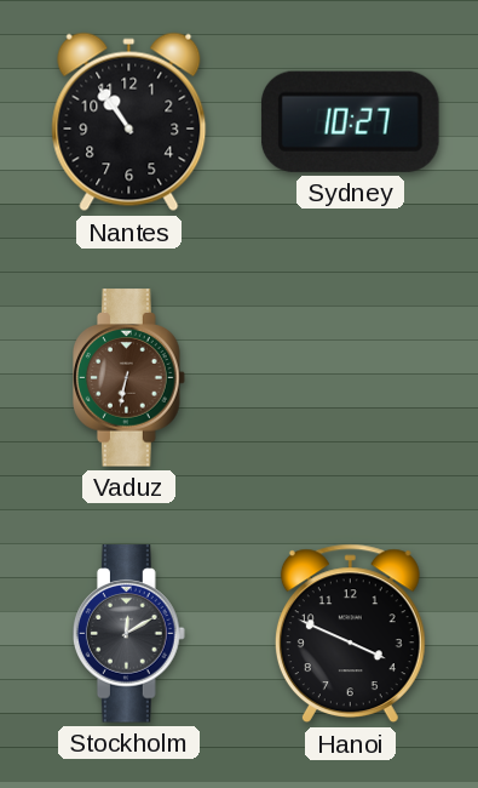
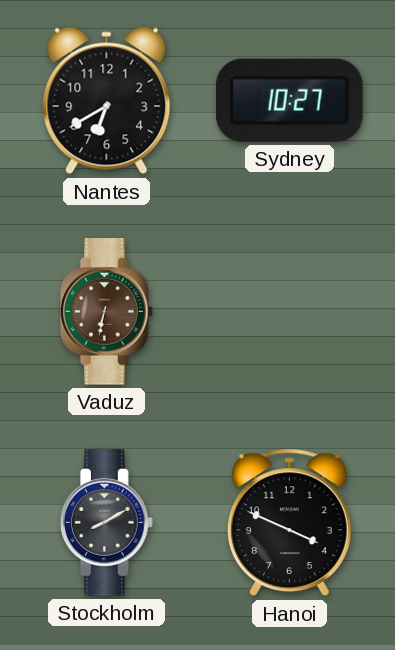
Nantes: 10:54 -> 6:40 (107, 101)
Stockholm: 12:10 -> 8:10 (107, 523)
